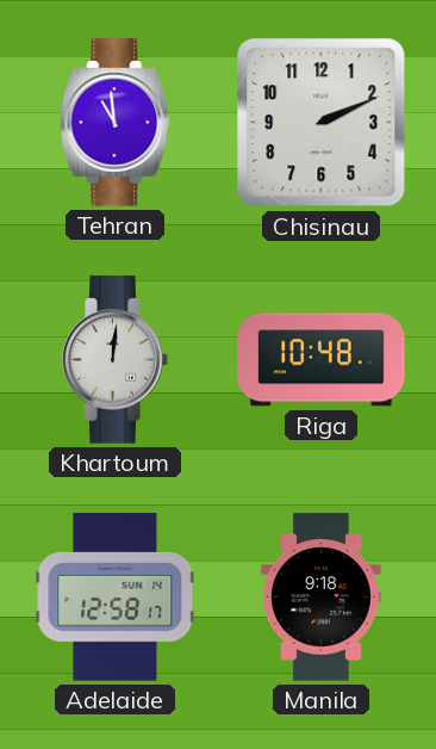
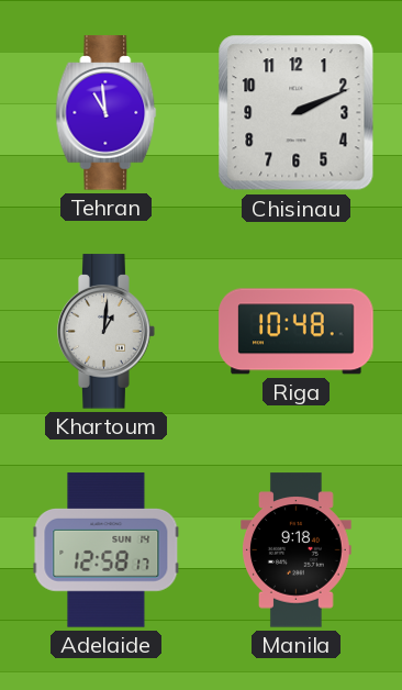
Khartoum: 12:01 -> 1:01 (107, 332)
